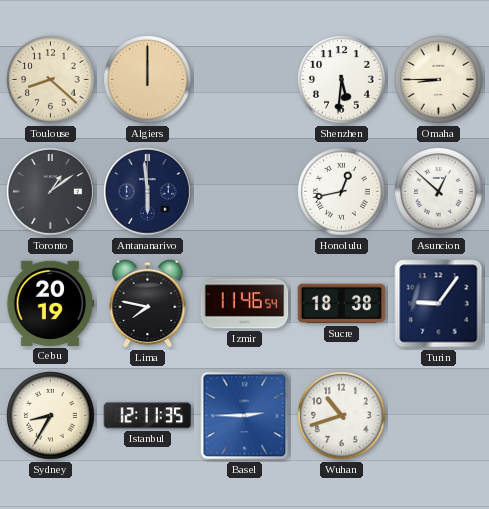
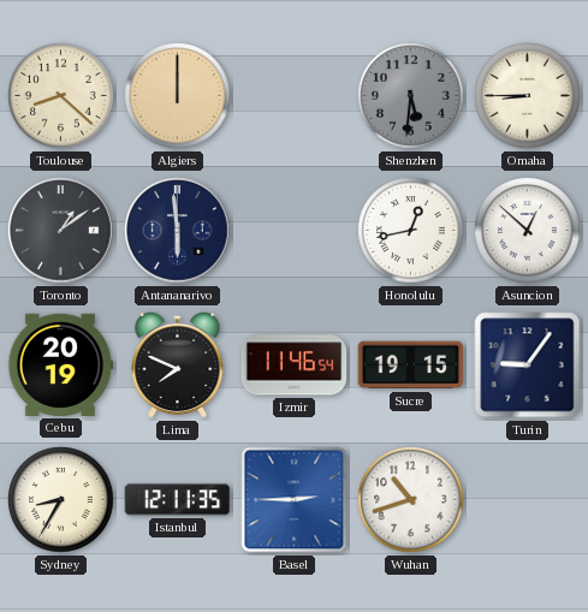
Shenzhen dial: white -> grey (411, 96)
Lima: 7:47 -> 7:49 (178, 364)
Sucre: 18:38 -> 19:15 (411, 366)
